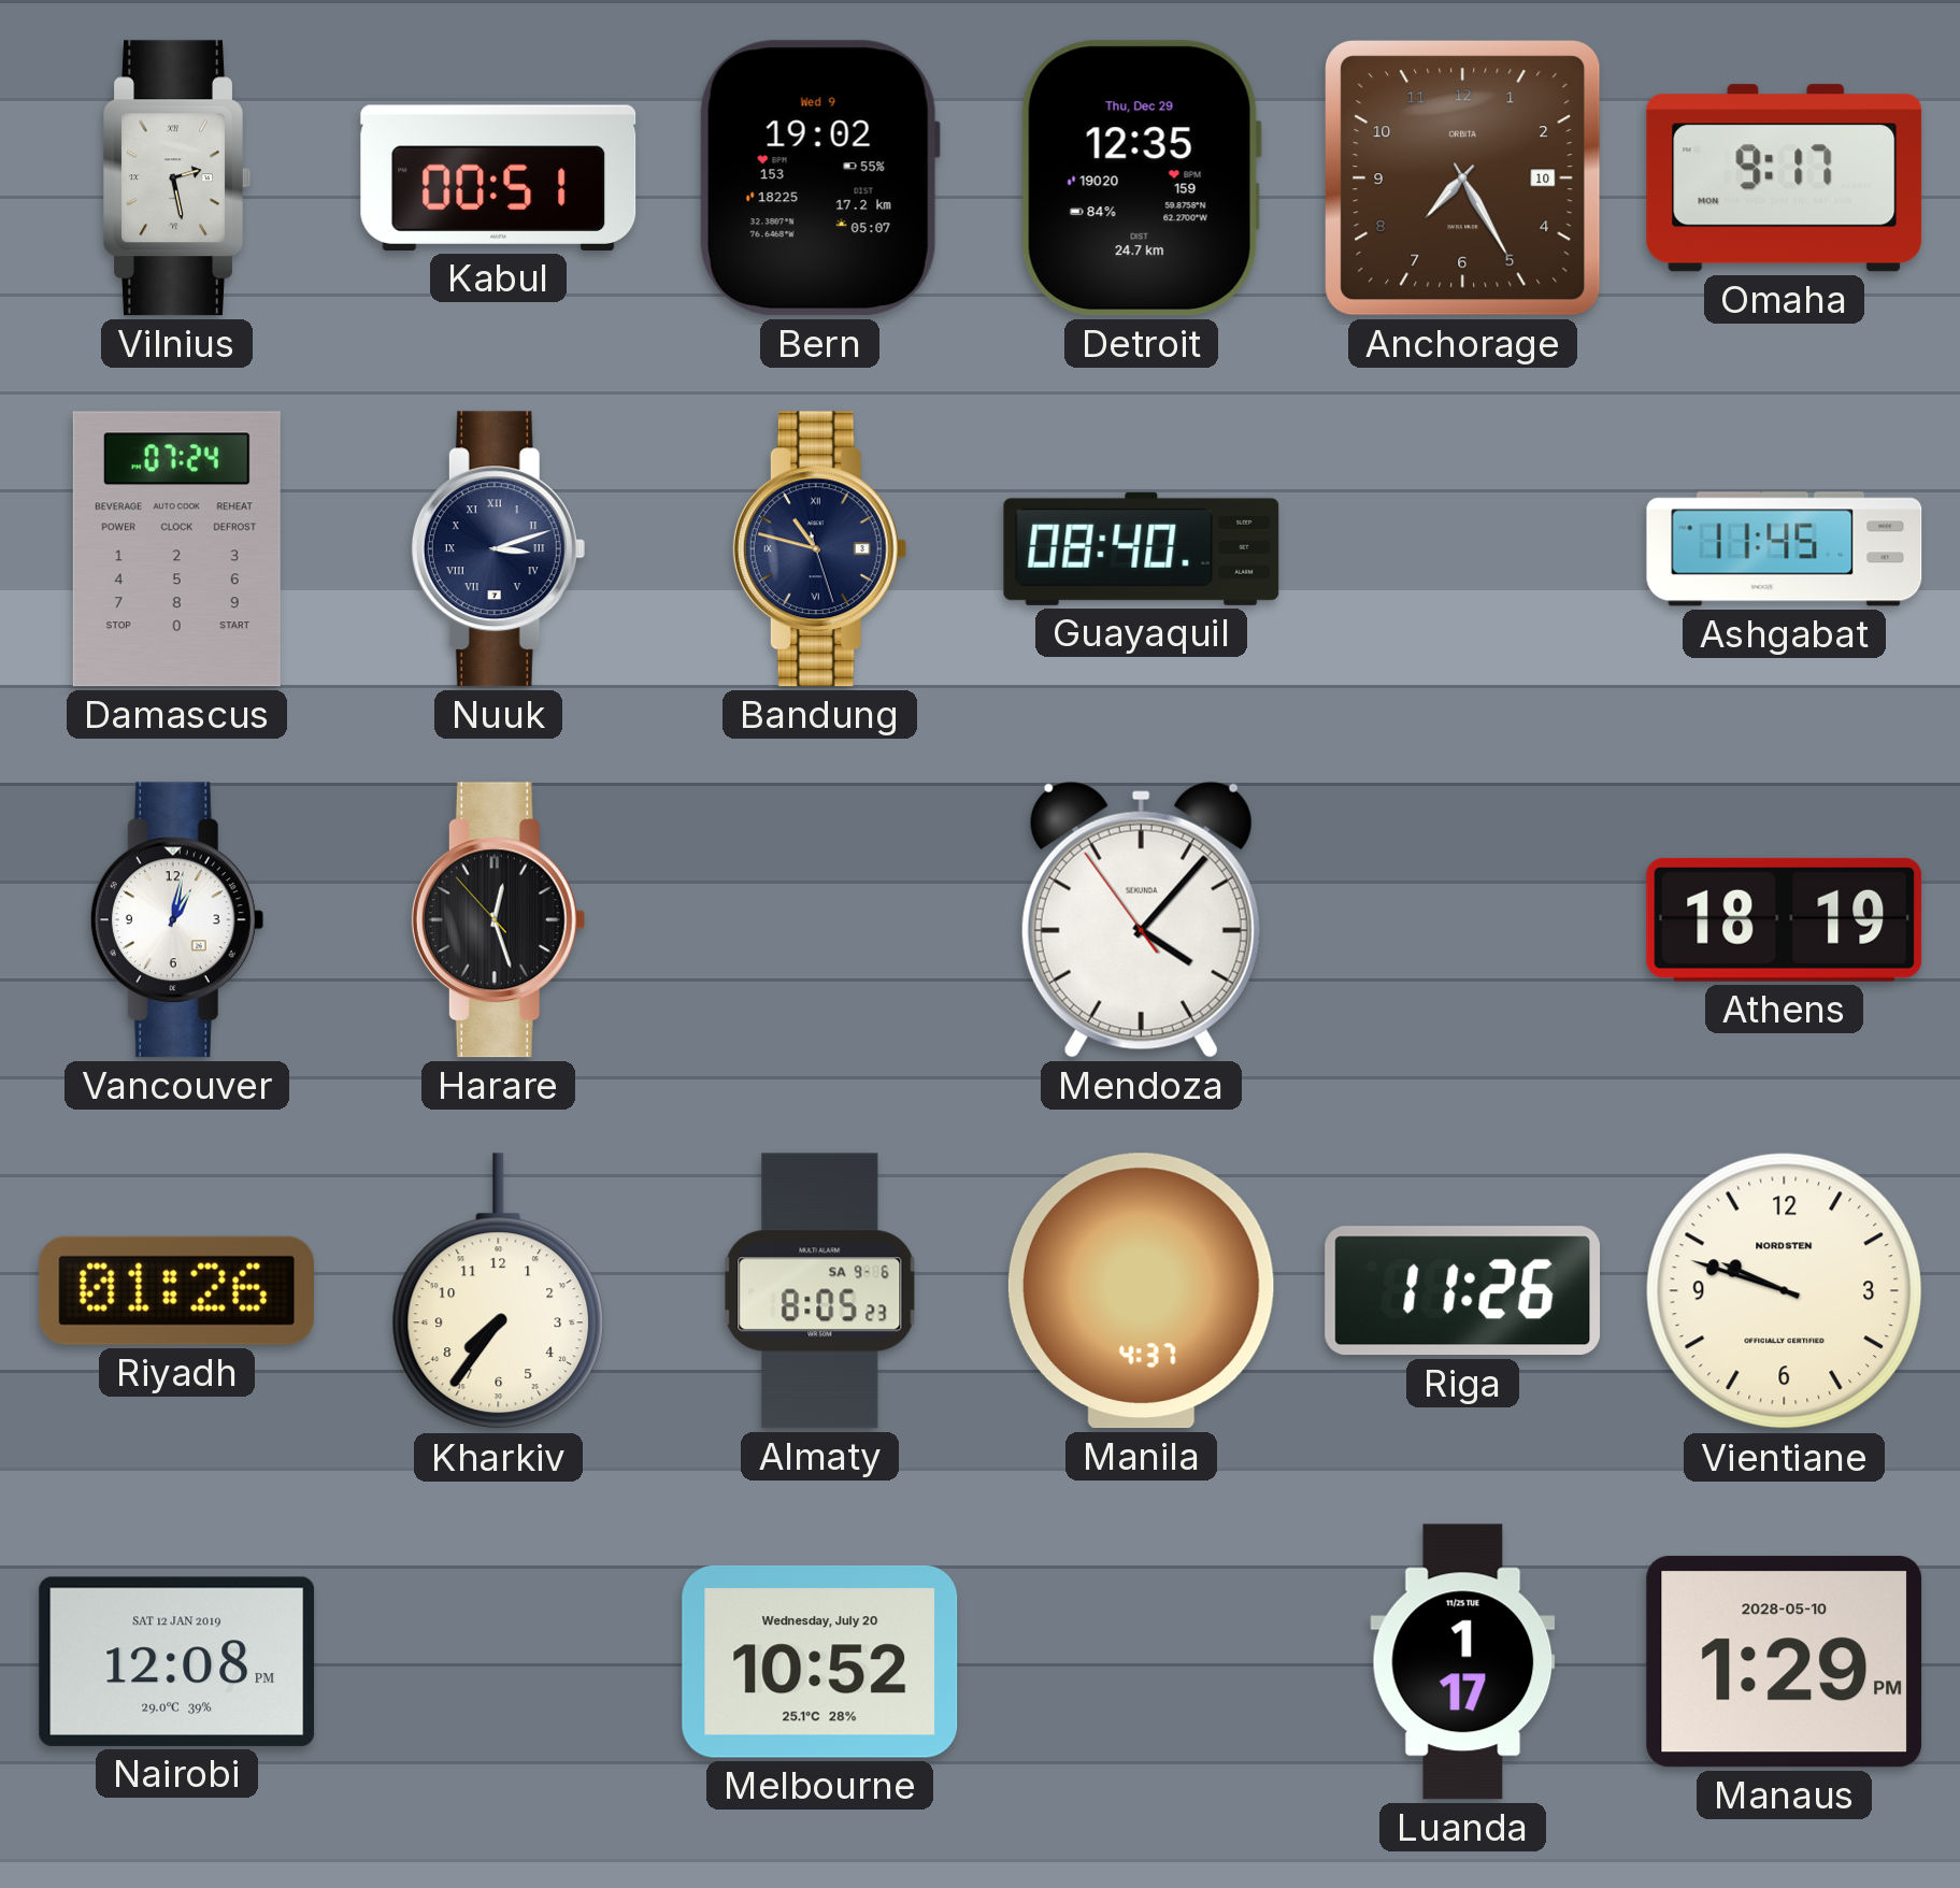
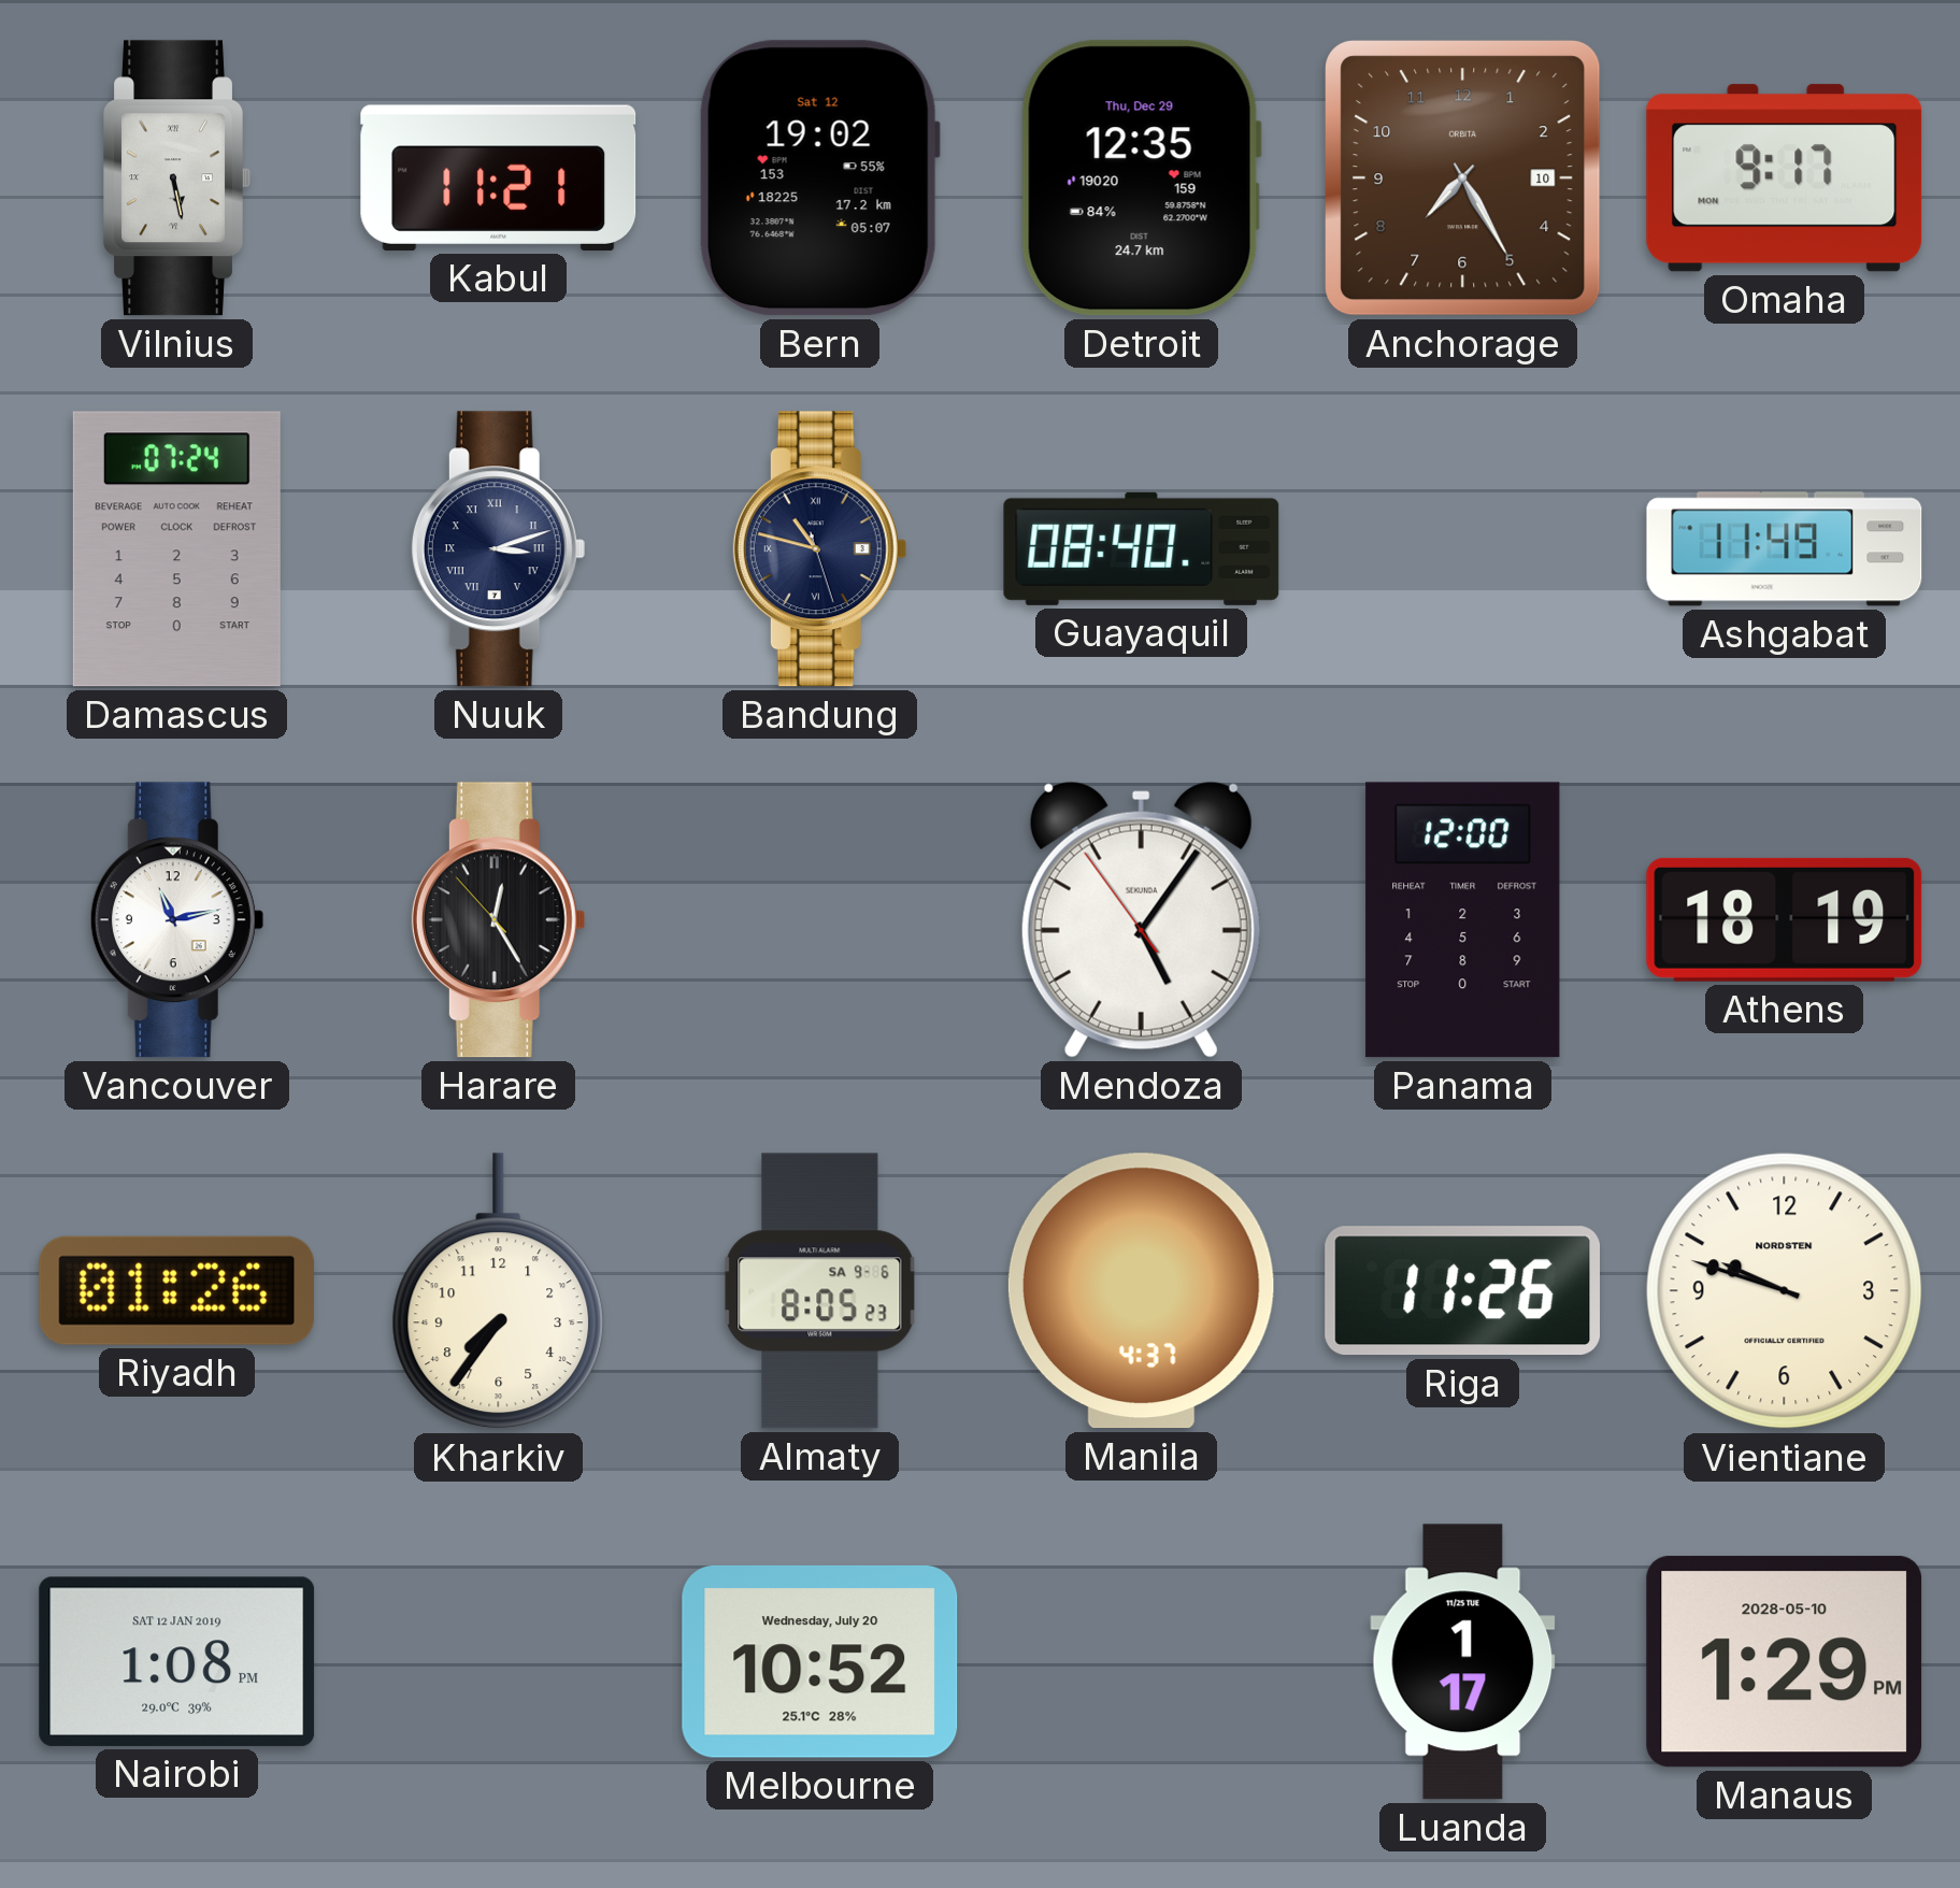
Vilnius: 2:28 -> 5:28 (177, 178)
Kabul: 00:51 -> 11:21 (499, 177)
Bern date: Wed 9 -> Sat 12 (819, 178)
Ashgabat: 11:45 -> 11:49 (1785, 549)
Vancouver: 1:02 -> 11:13 (176, 920)
Harare: 12:26 -> 12:24 (498, 920)
Mendoza: 4:06 -> 5:05 (1141, 919)
Panama: none -> 12:00 (1463, 920)
Nairobi: 12:08 -> 1:08 (177, 1661)
